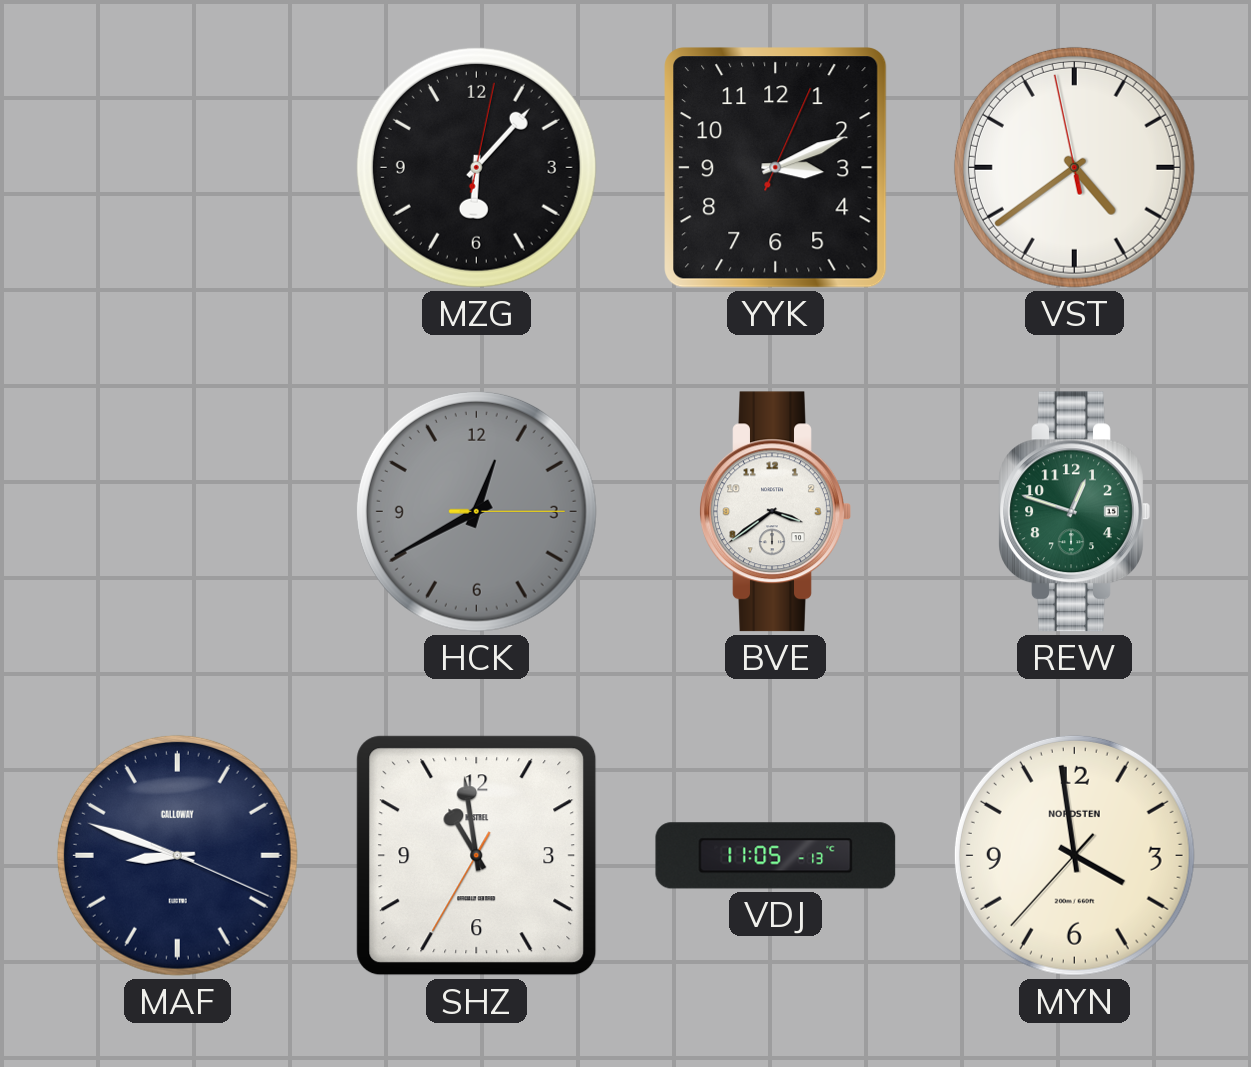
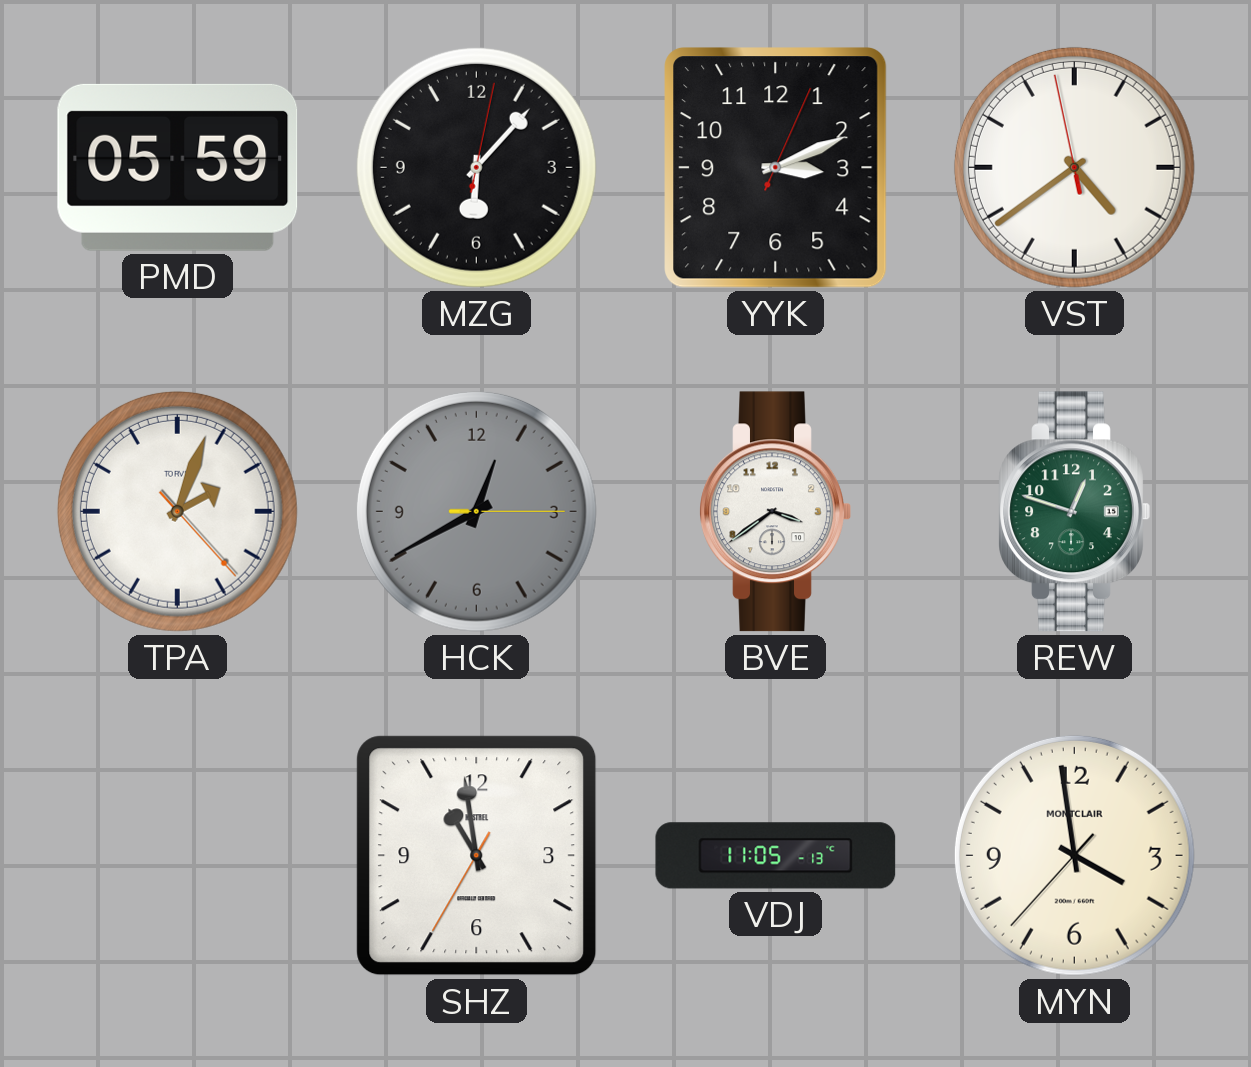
PMD: none -> 05:59 (178, 167)
TPA: none -> 2:03 (177, 511)
MAF: 8:48 -> none (177, 855)
MYN brand: NORDSTEN -> MONTCLAIR (1074, 855)
